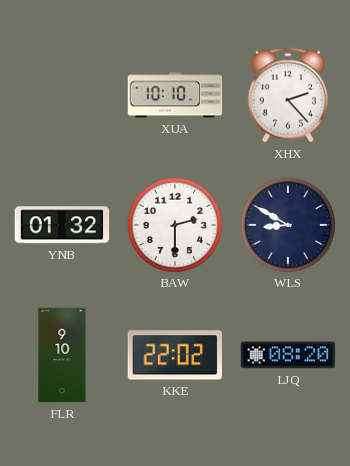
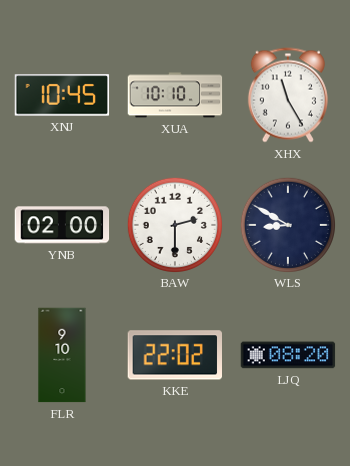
XNJ: none -> 10:45 (62, 95)
XHX: 2:23 -> 11:25 (288, 95)
YNB: 01:32 -> 02:00 (62, 225)
